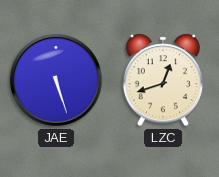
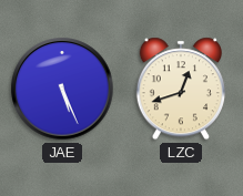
JAE: 5:27 -> 5:26 (62, 89)
